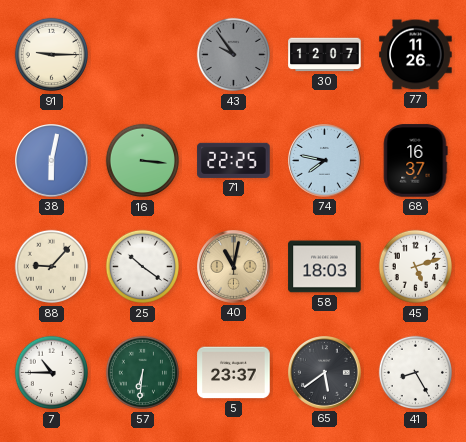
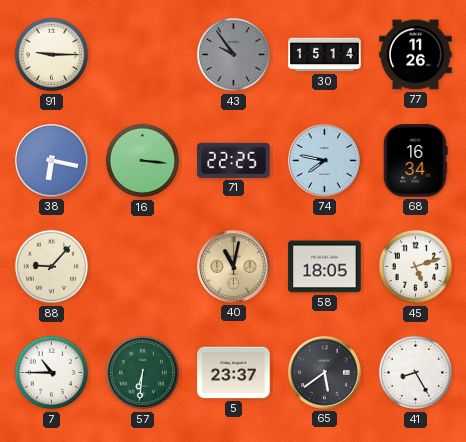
30: 12:07 -> 15:14 (325, 55)
38: 6:02 -> 6:17 (52, 161)
68: 16:37 -> 16:34 (415, 161)
25: 10:21 -> none (142, 267)
58: 18:03 -> 18:05 (325, 267)
